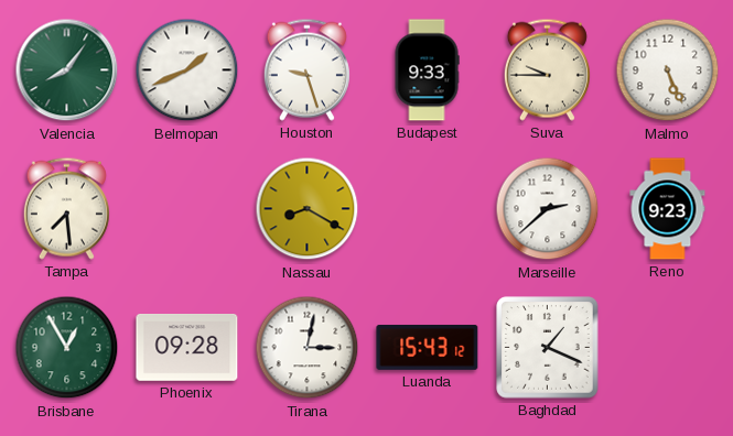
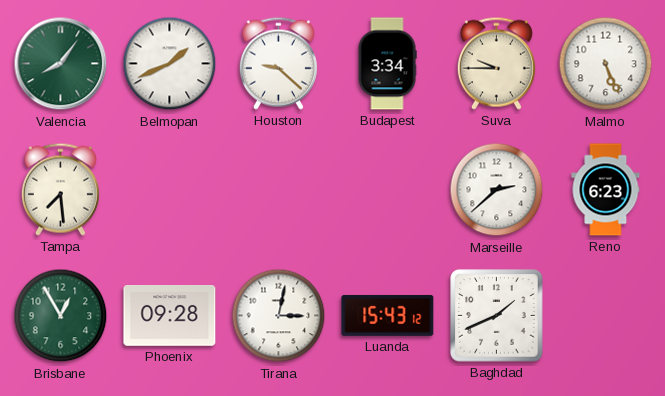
Houston: 9:27 -> 9:22 (278, 63)
Budapest: 9:33 -> 3:34 (387, 64)
Nassau: 8:20 -> none (308, 209)
Reno: 9:23 -> 6:23 (606, 190)
Baghdad: 1:19 -> 1:41 (497, 316)
